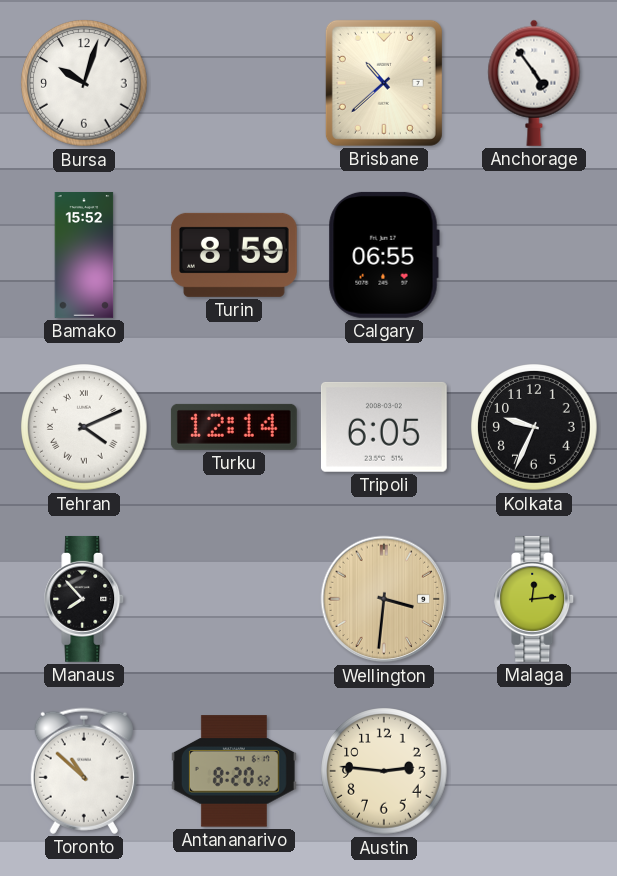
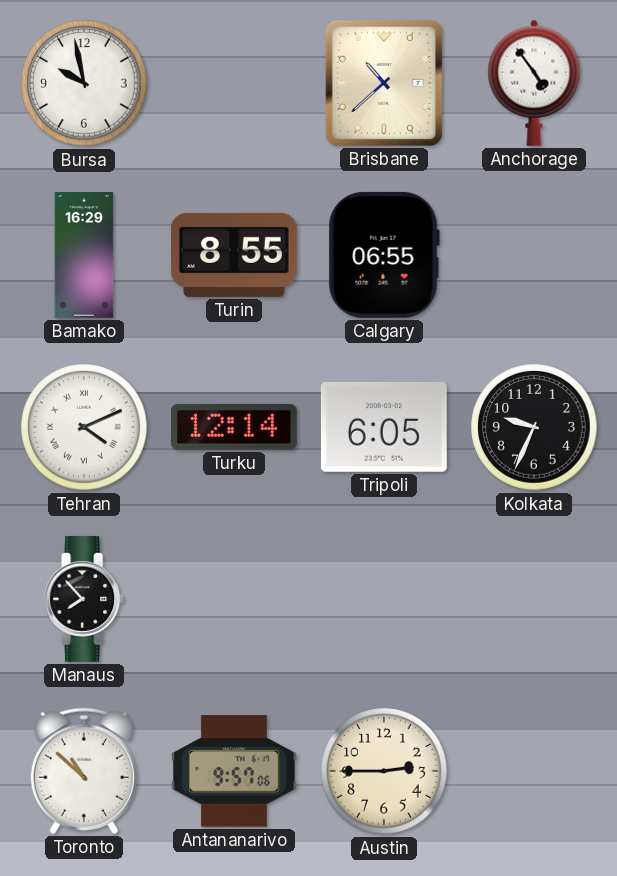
Bursa: 10:03 -> 9:58 (84, 83)
Bamako: 15:52 -> 16:29 (84, 256)
Turin: 8:59 -> 8:55 (234, 255)
Wellington: 3:31 -> none (384, 599)
Malaga: 12:14 -> none (535, 599)
Antananarivo: 8:20 -> 9:57 (234, 771)
Austin: 2:46 -> 2:45 (384, 771)
